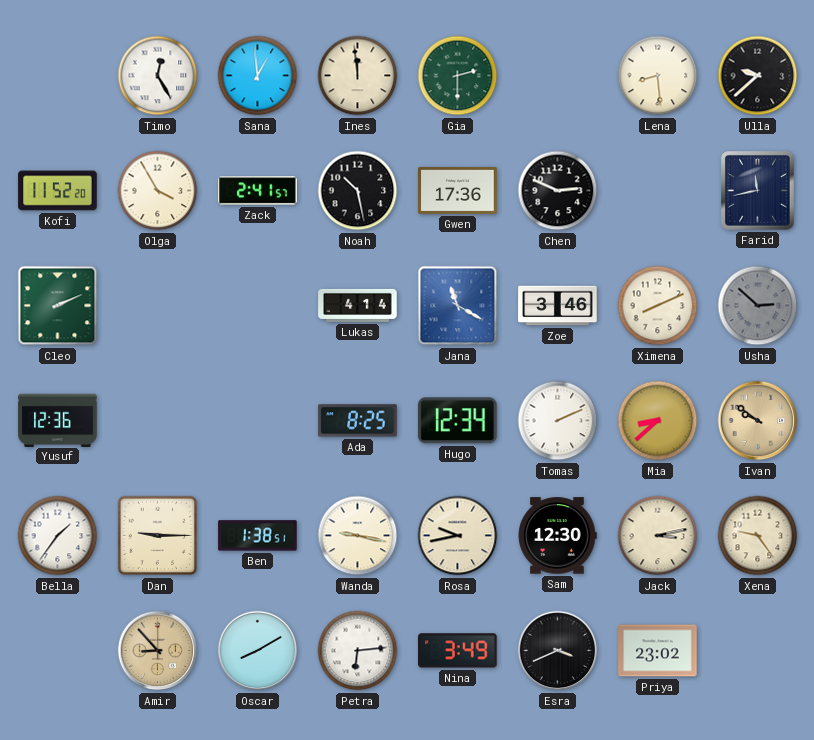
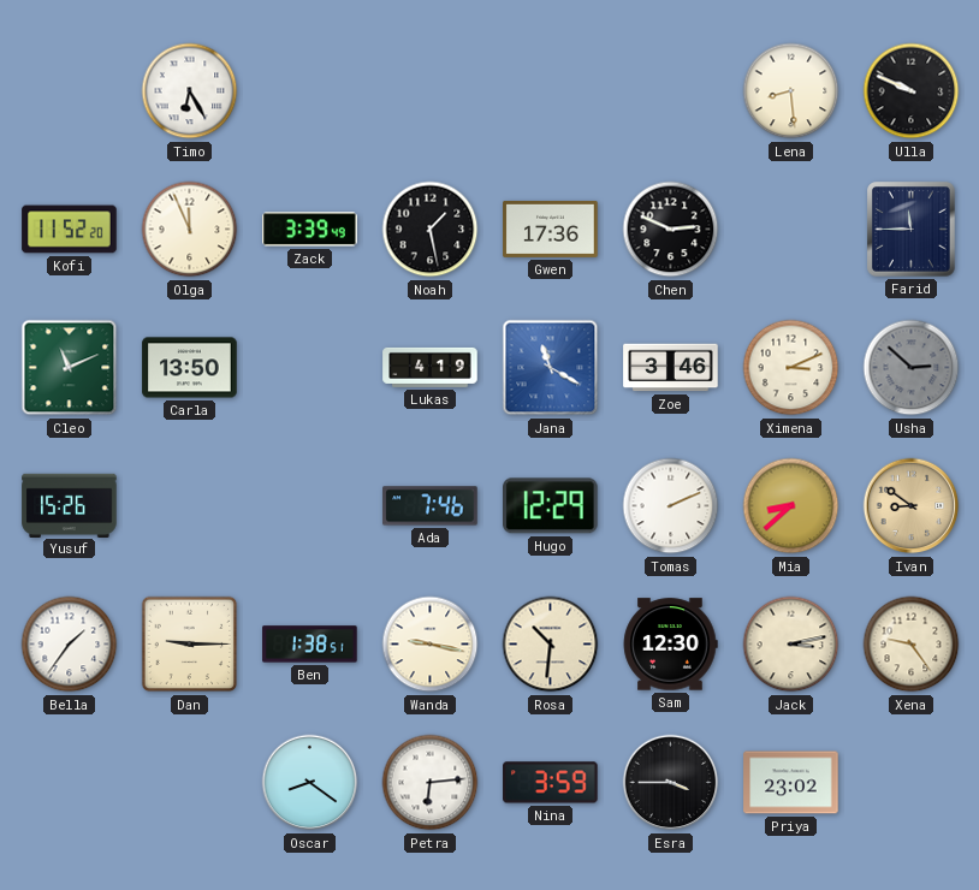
Timo: 12:25 -> 6:25 (190, 91)
Sana: 12:59 -> none (258, 76)
Ines: 11:59 -> none (358, 76)
Gia: 2:30 -> none (458, 76)
Ulla: 9:38 -> 9:49 (912, 91)
Olga: 3:55 -> 11:56 (190, 230)
Zack: 2:41 -> 3:39 (310, 230)
Noah: 10:28 -> 1:28 (431, 230)
Farid: 11:43 -> 11:45 (912, 230)
Cleo: 2:11 -> 11:11 (70, 368)
Carla: none -> 13:50 (190, 368)
Lukas: 4:14 -> 4:19 (431, 367)
Ximena: 8:11 -> 3:11 (791, 368)
Yusuf: 12:36 -> 15:26 (70, 505)
Ada: 8:25 -> 7:46 (431, 506)
Hugo: 12:34 -> 12:29 (551, 506)
Ivan: 9:51 -> 8:51 (912, 506)
Rosa: 9:43 -> 10:31 (551, 645)
Amir: 8:53 -> none (158, 651)
Oscar: 8:10 -> 8:21 (310, 783)
Nina: 3:49 -> 3:59 (551, 783)
Esra: 3:41 -> 3:45 (671, 783)
